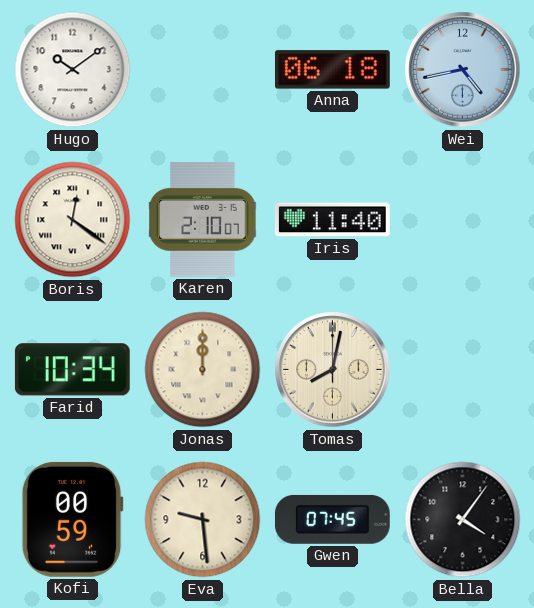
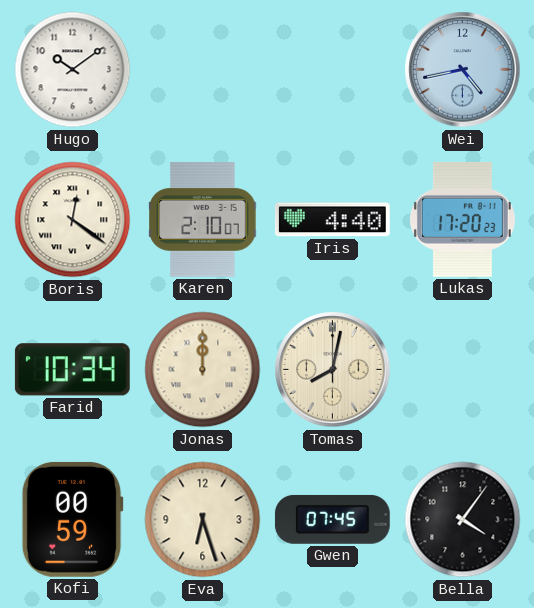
Anna: 06:18 -> none (332, 70)
Iris: 11:40 -> 4:40 (332, 220)
Lukas: none -> 17:20 (462, 219)
Eva: 9:29 -> 6:27 (203, 520)
